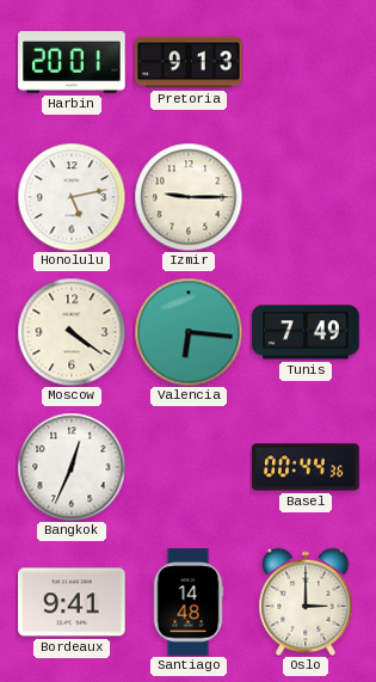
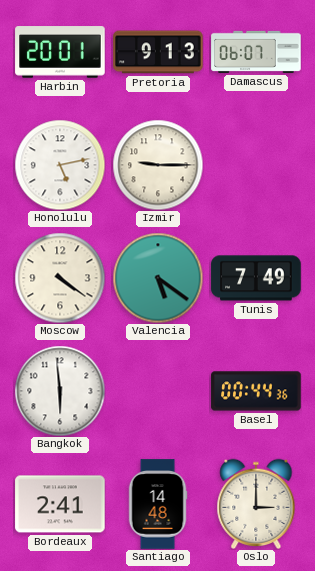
Damascus: none -> 06:07 (256, 52)
Valencia: 6:16 -> 5:21 (158, 278)
Bangkok: 12:34 -> 5:59 (60, 391)
Bordeaux: 9:41 -> 2:41 (60, 504)
